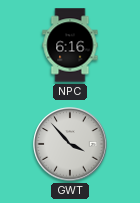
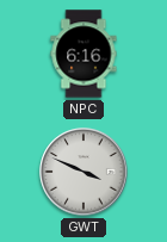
GWT: 3:53 -> 3:49 (83, 172)
